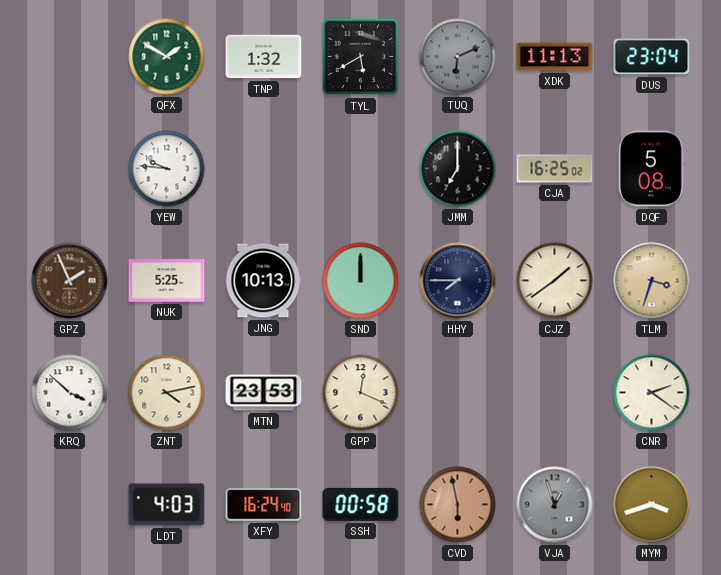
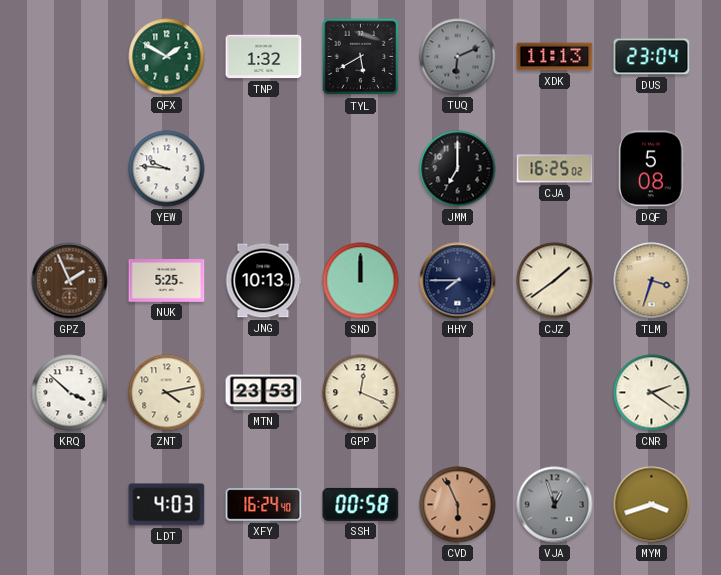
CVD: 5:58 -> 5:56 (458, 505)
